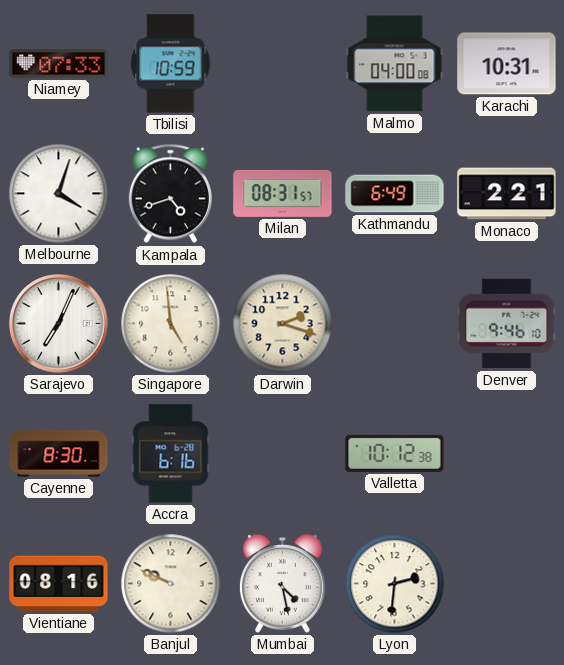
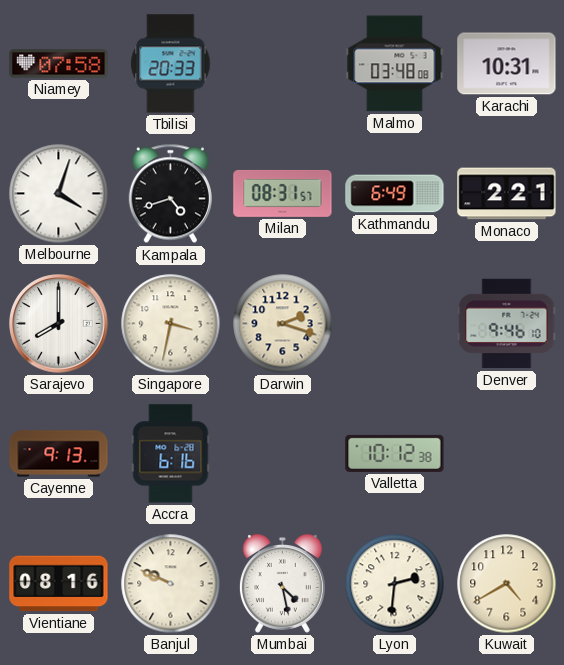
Niamey: 07:33 -> 07:58 (59, 64)
Tbilisi: 10:59 -> 20:33 (171, 64)
Malmo: 04:00 -> 03:48 (395, 64)
Sarajevo: 7:04 -> 8:00 (59, 324)
Singapore: 4:59 -> 3:32 (171, 324)
Cayenne: 8:30 -> 9:13 (59, 454)
Kuwait: none -> 4:40 (507, 584)
